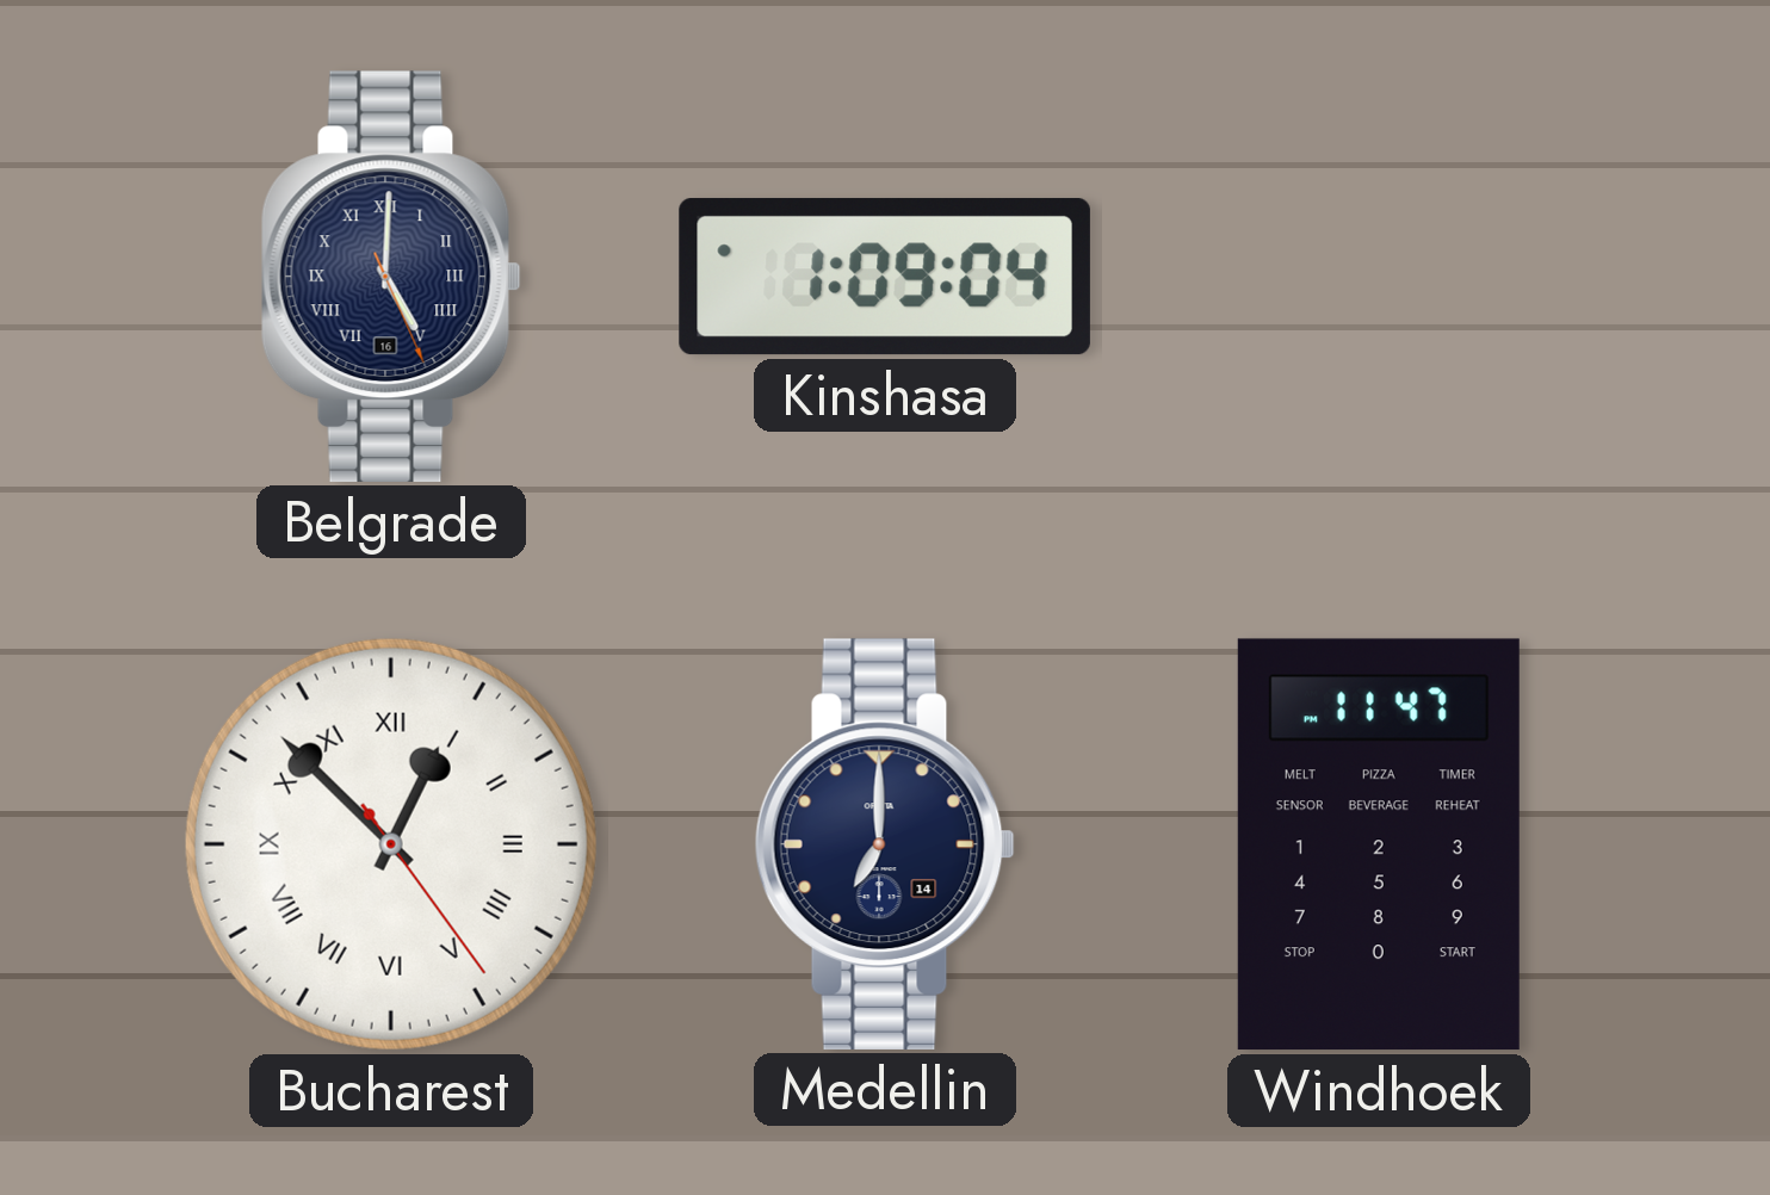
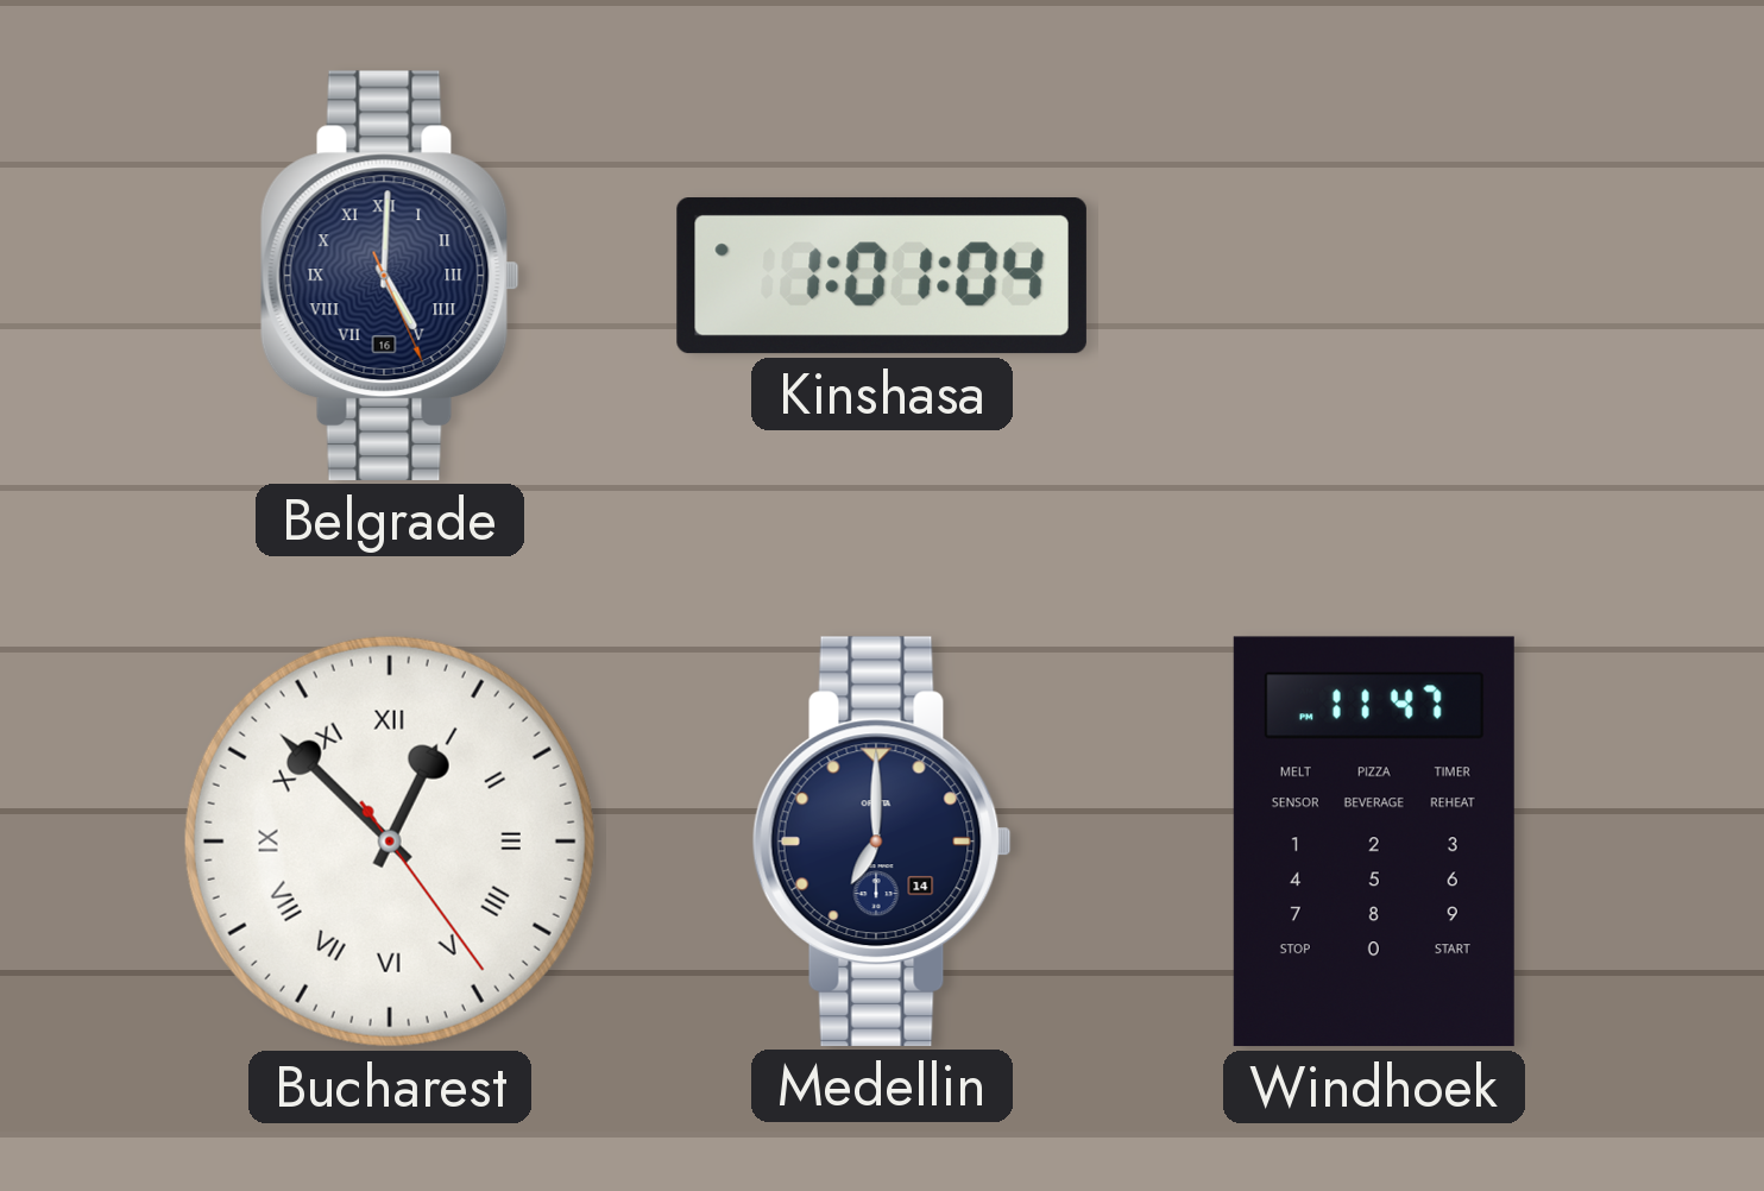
Kinshasa: 1:09 -> 1:01 (882, 276)
